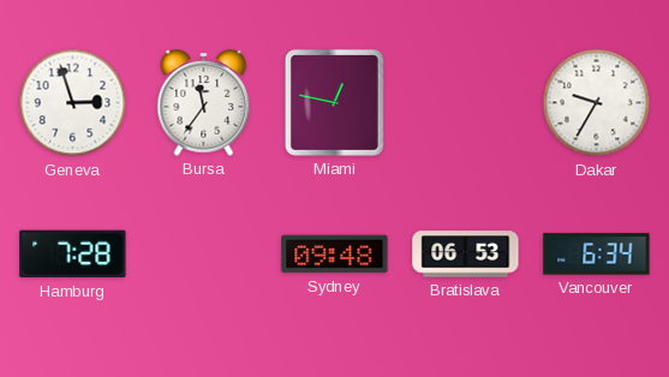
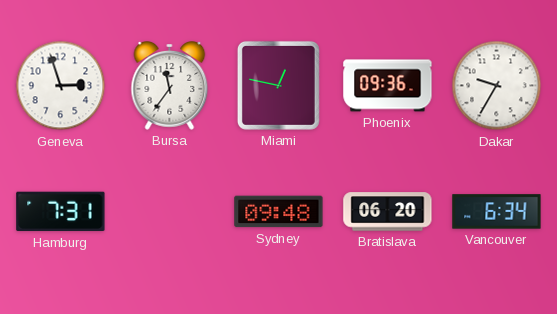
Phoenix: none -> 09:36 (388, 86)
Hamburg: 7:28 -> 7:31 (61, 212)
Bratislava: 06:53 -> 06:20 (388, 212)
